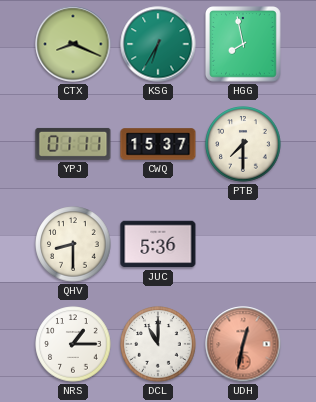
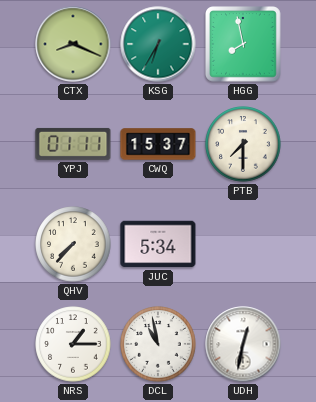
QHV: 8:30 -> 7:37 (73, 244)
JUC: 5:36 -> 5:34 (158, 244)
DCL: 11:00 -> 10:58 (158, 344)
UDH dial: salmon -> white (243, 344)
